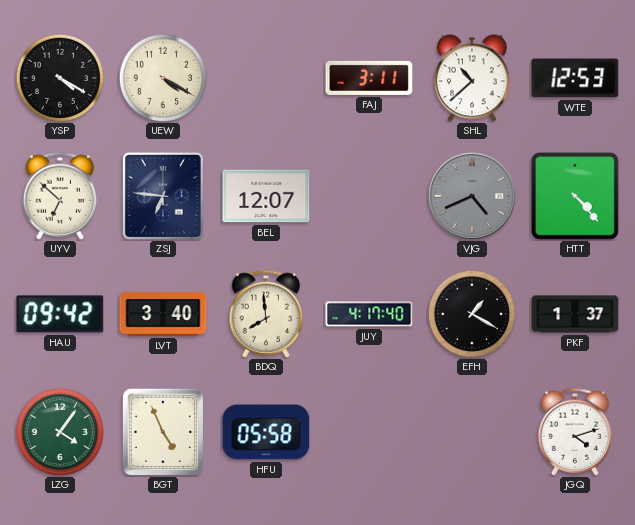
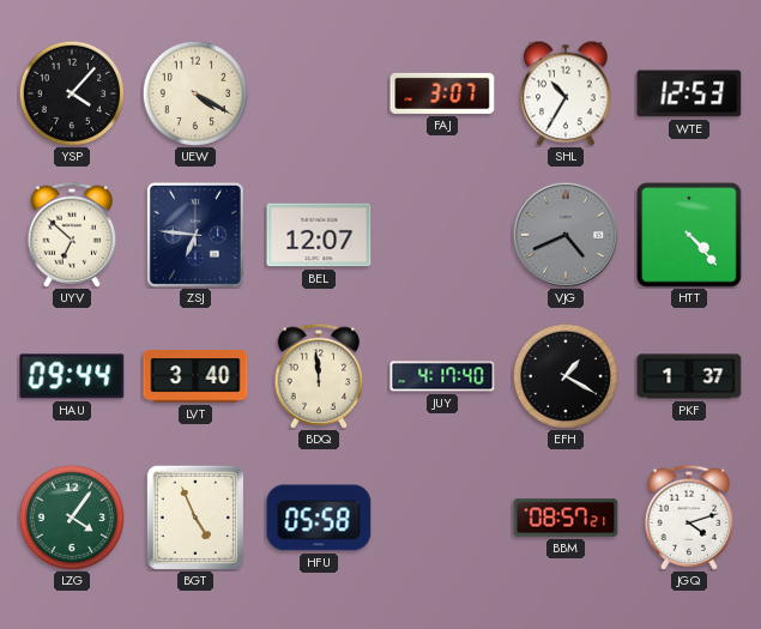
YSP: 4:20 -> 4:07 (72, 93)
FAJ: 3:11 -> 3:07 (442, 93)
SHL: 10:38 -> 10:35 (566, 93)
HAU: 09:42 -> 09:44 (72, 376)
BDQ: 7:59 -> 11:59 (319, 376)
BBM: none -> 08:57 (566, 518)
